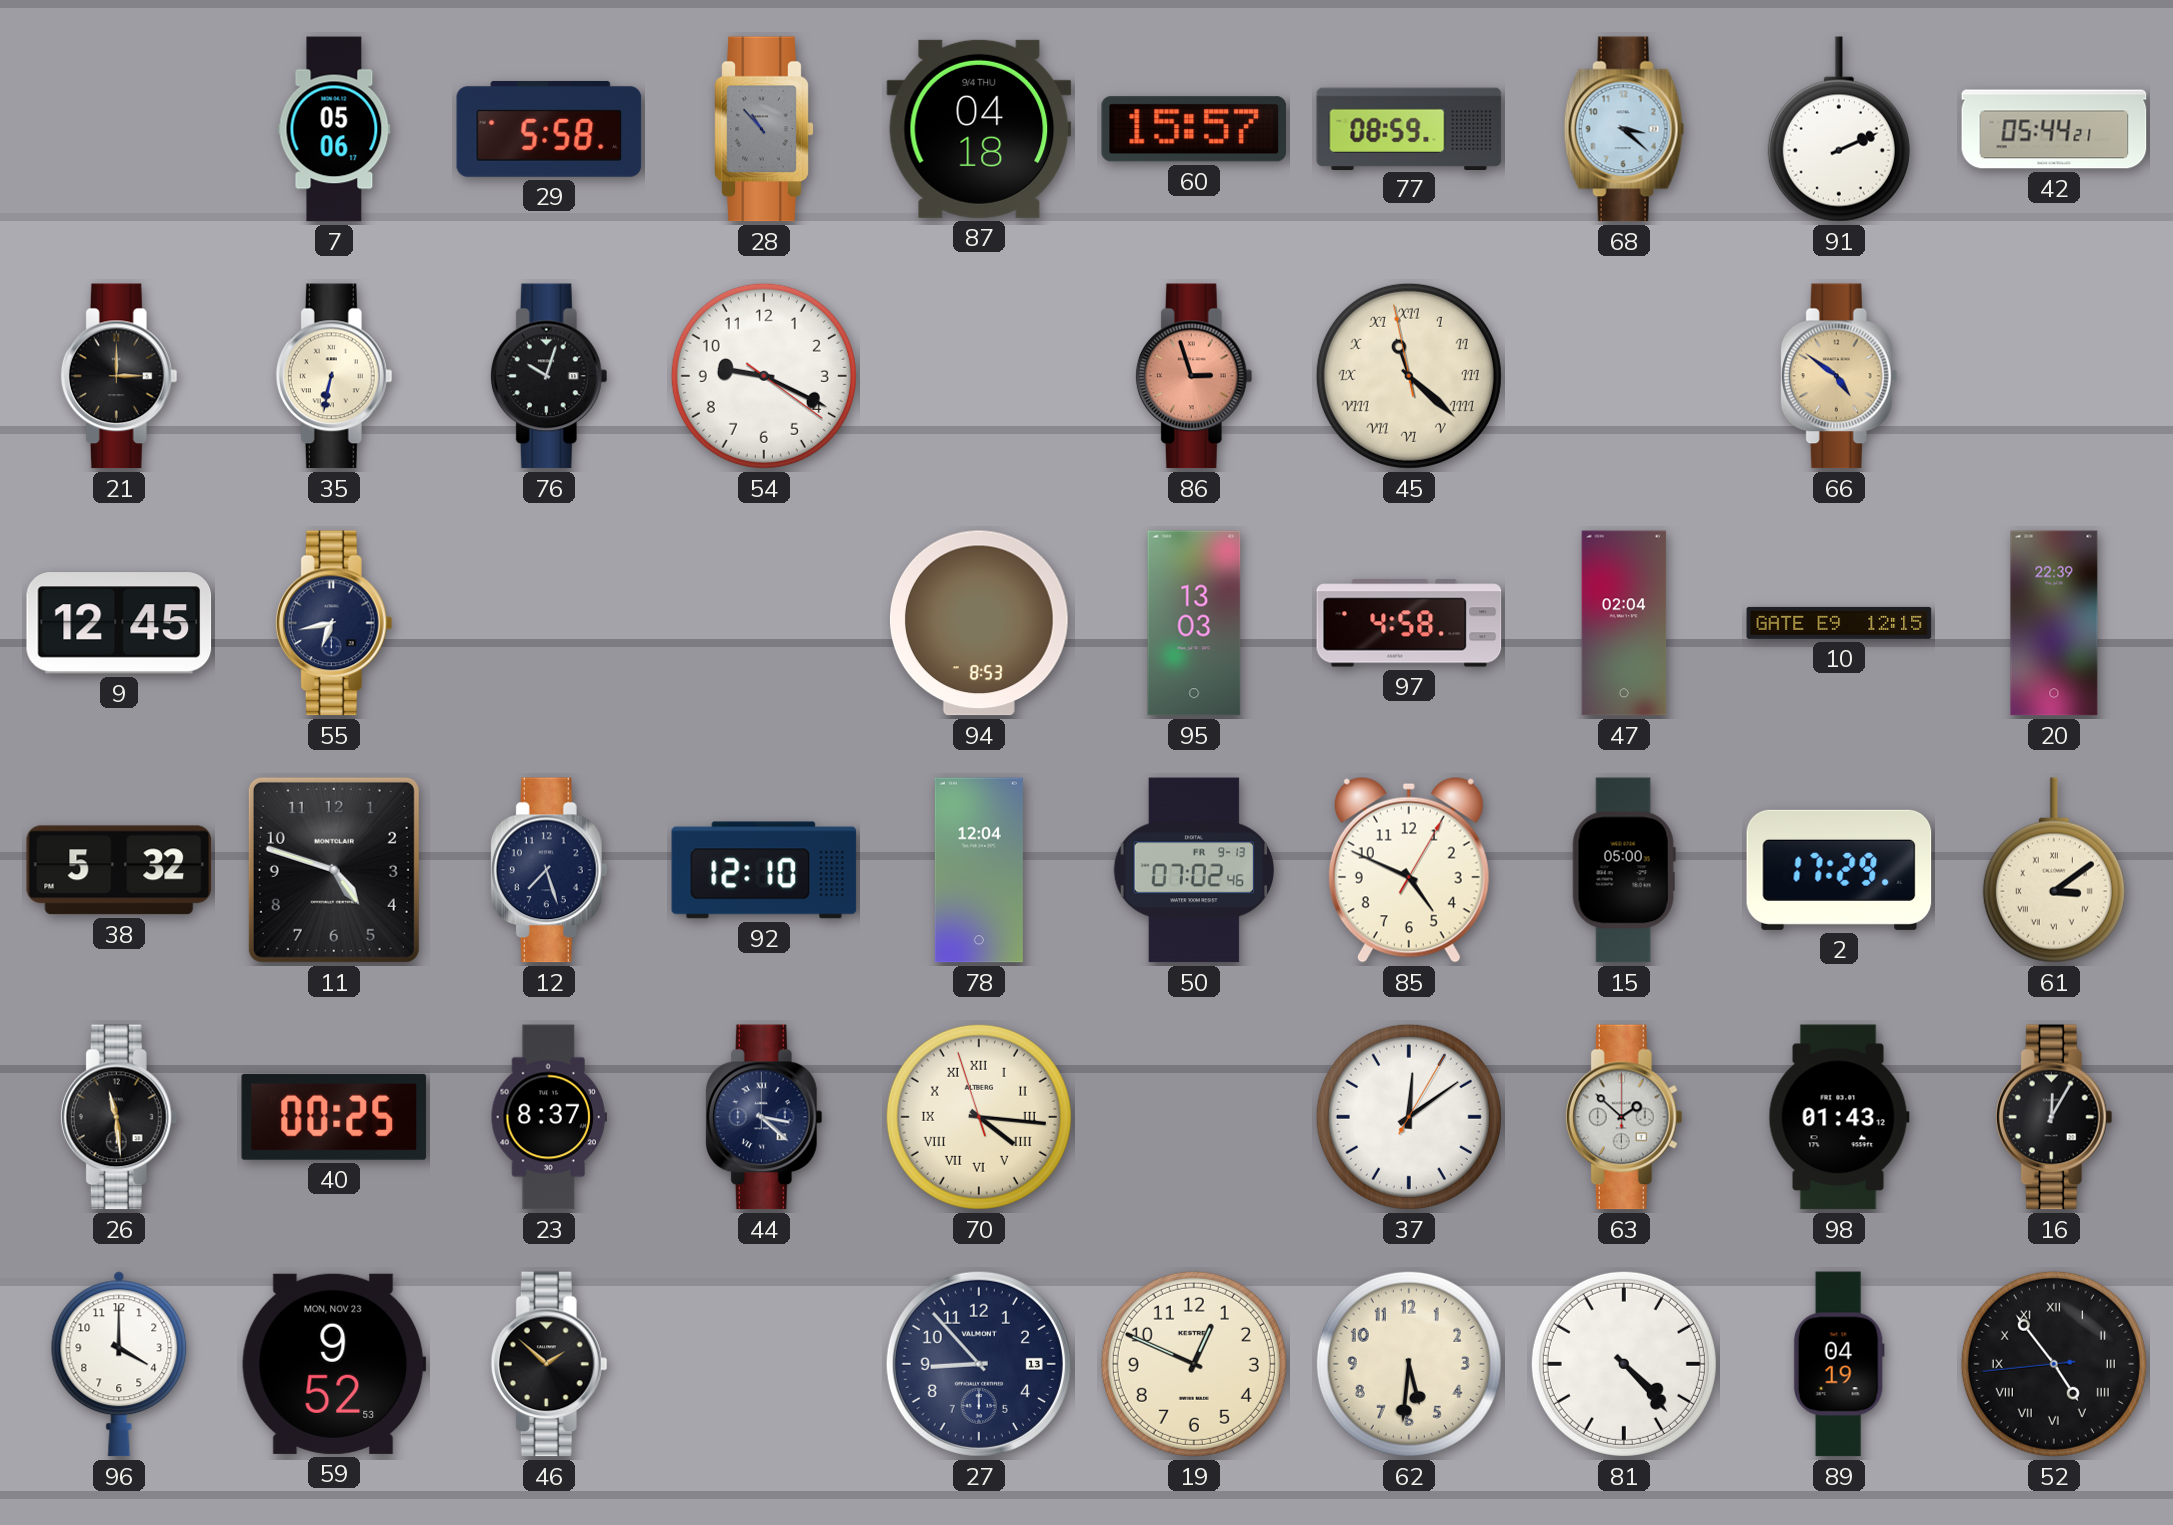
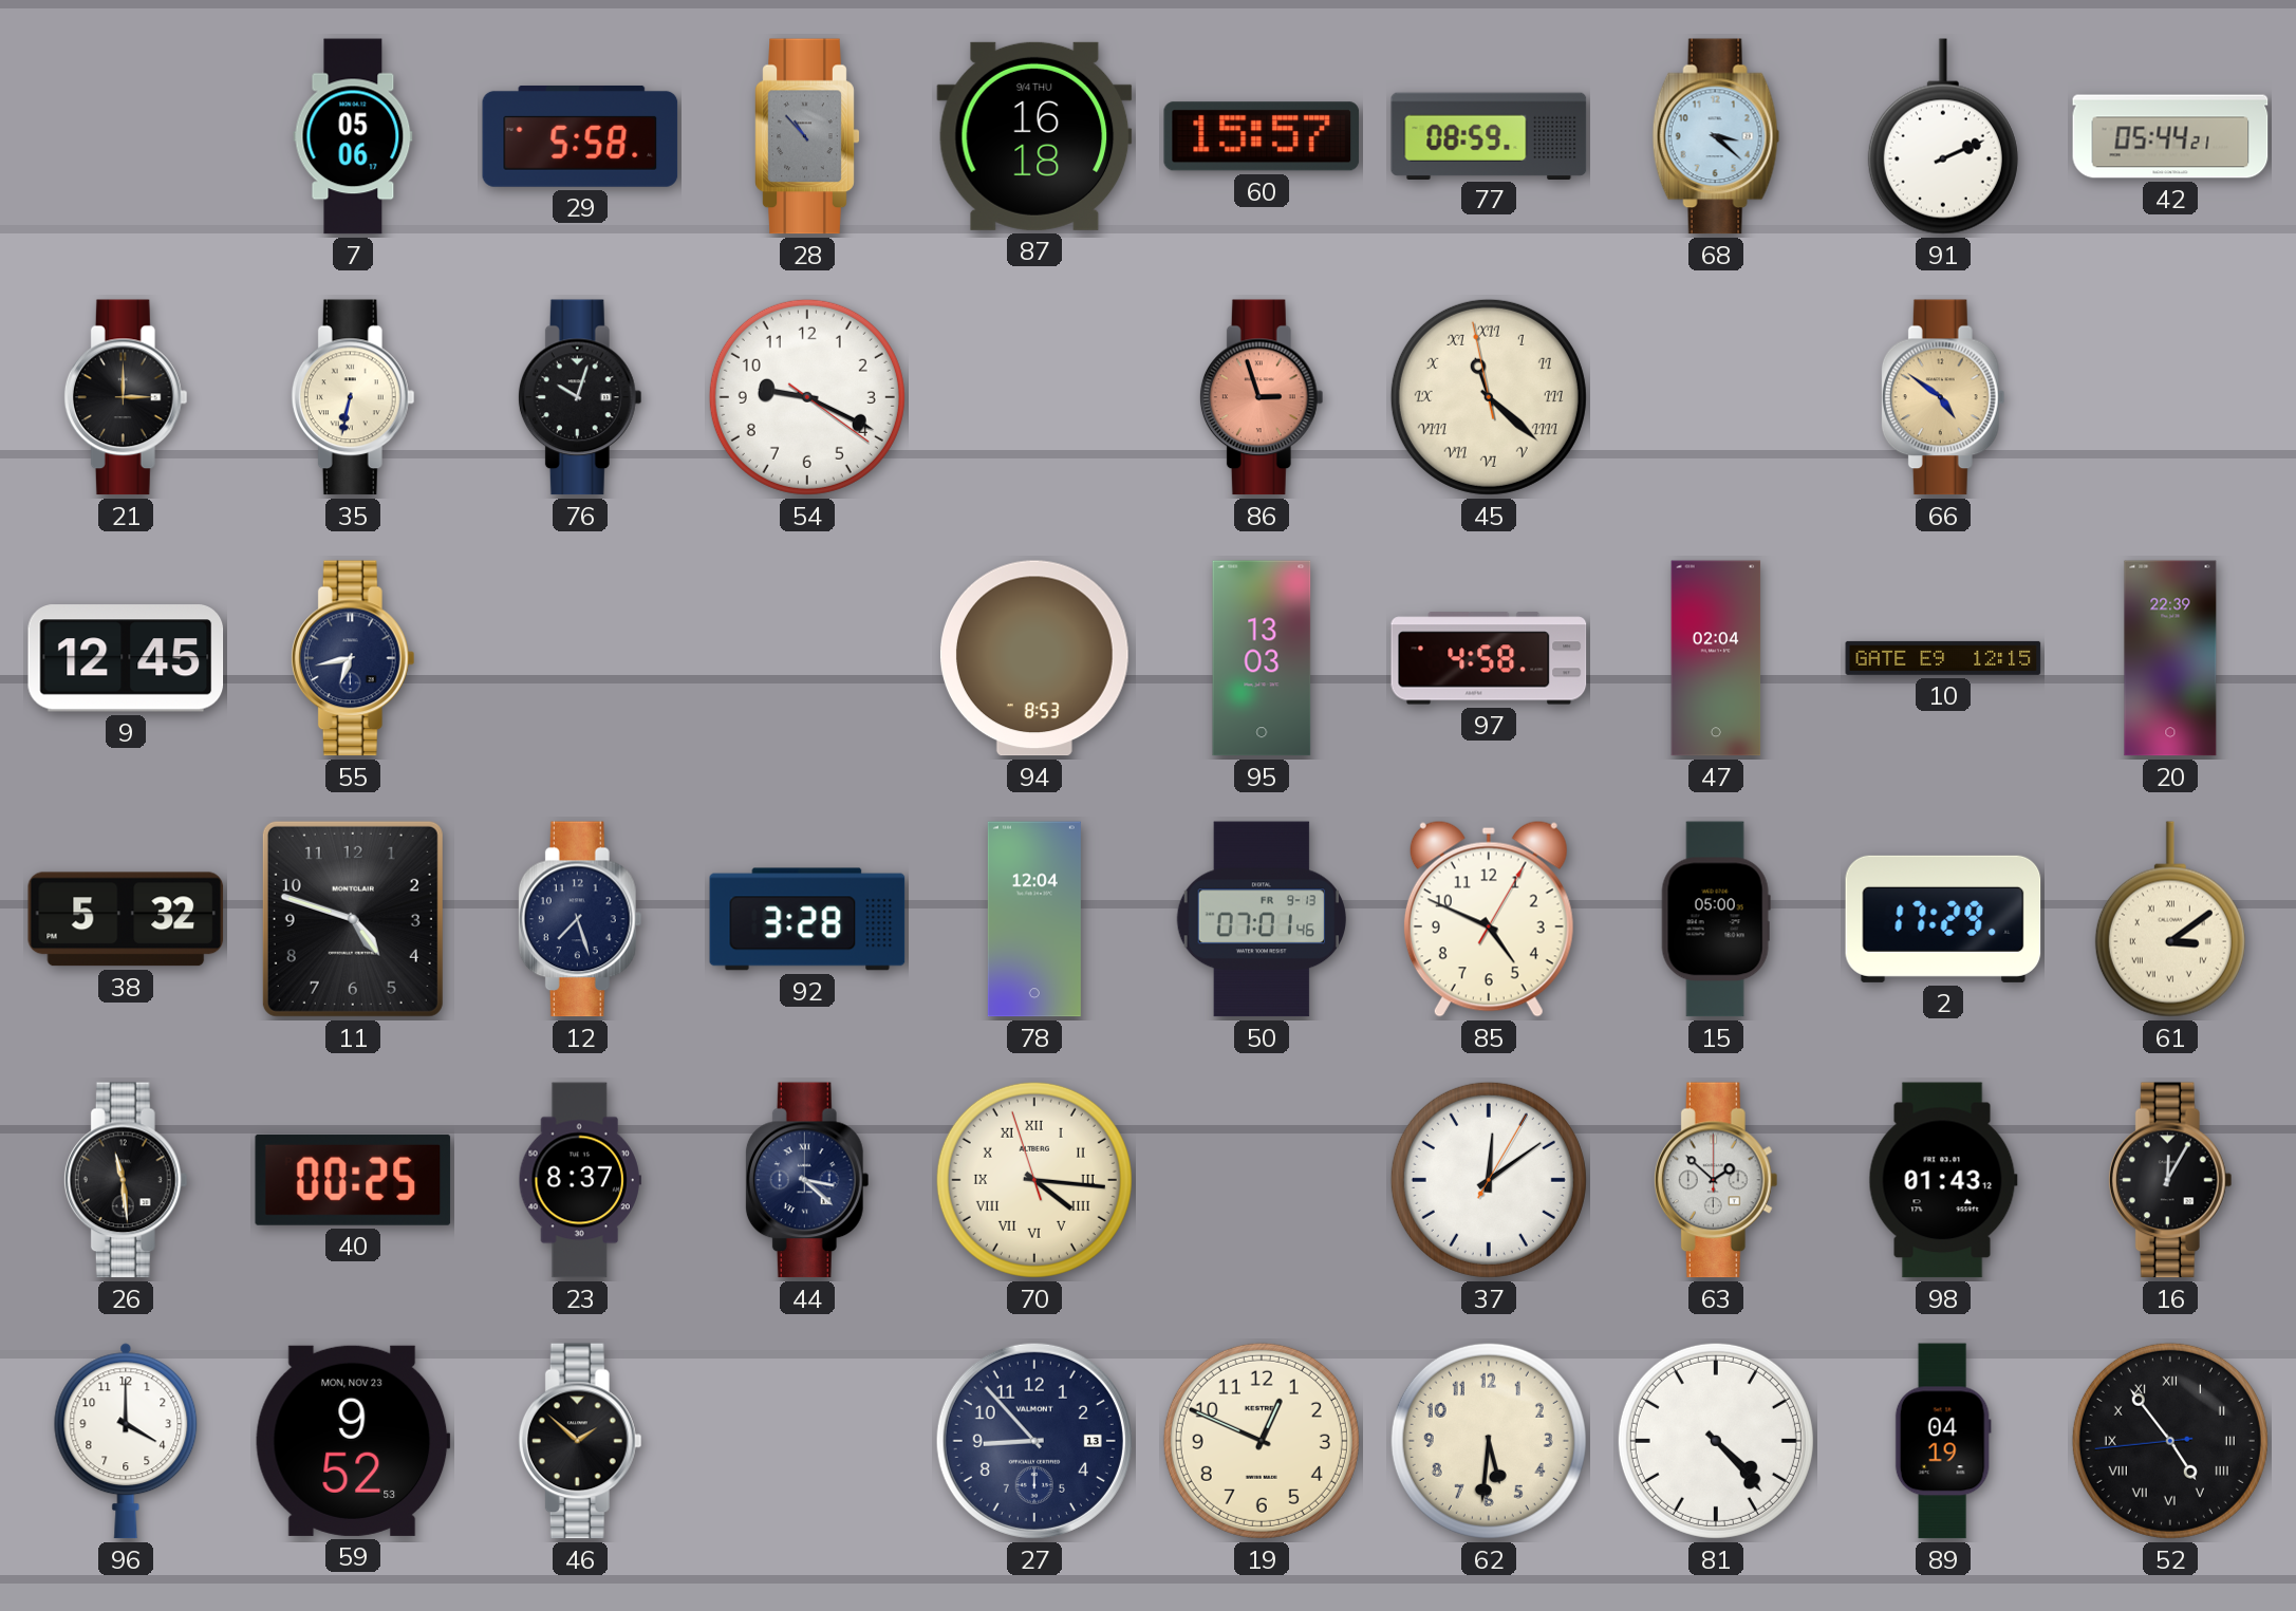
87: 04:18 -> 16:18 (1034, 136)
92: 12:10 -> 3:28 (807, 919)
50: 07:02 -> 07:01 (1262, 919)
